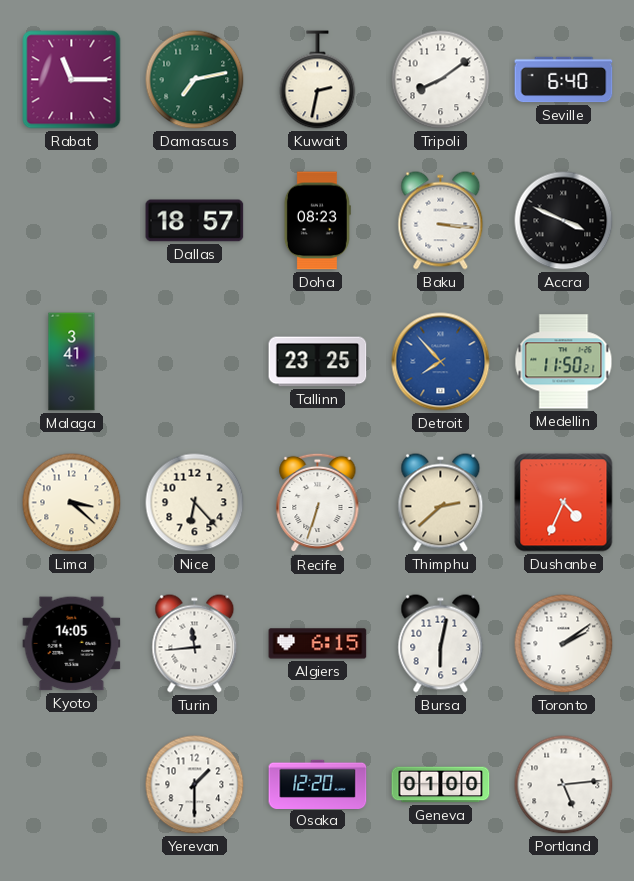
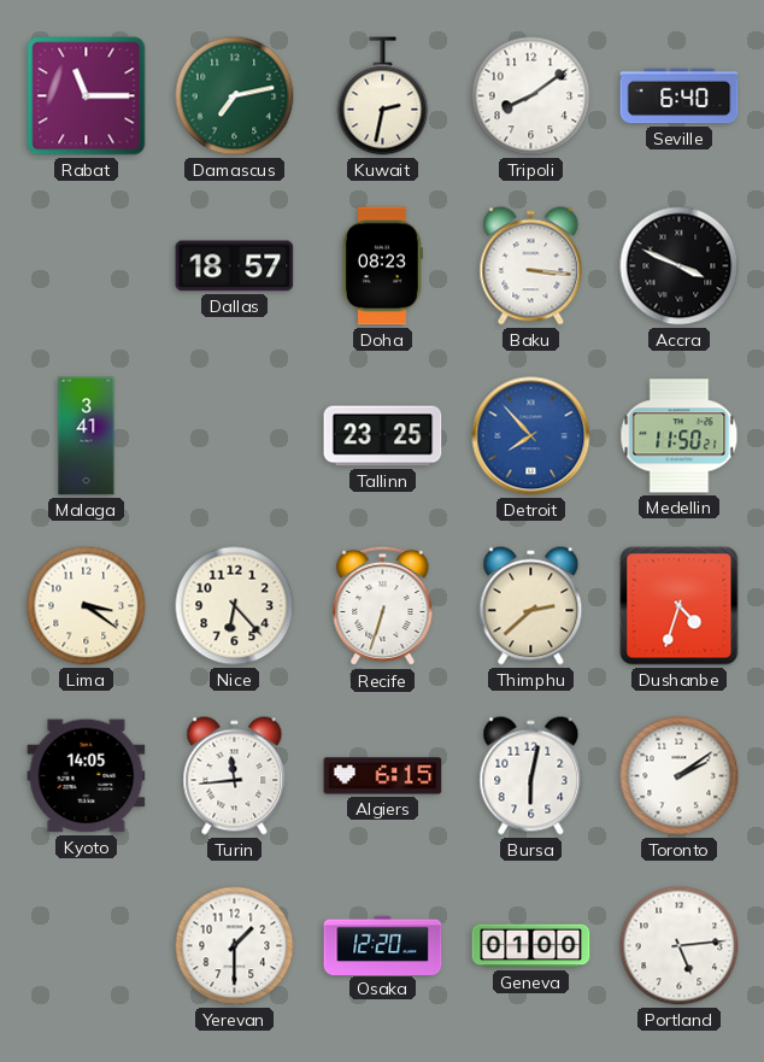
Lima: 3:22 -> 3:21 (87, 606)
Dushanbe: 4:34 -> 4:33 (680, 606)
